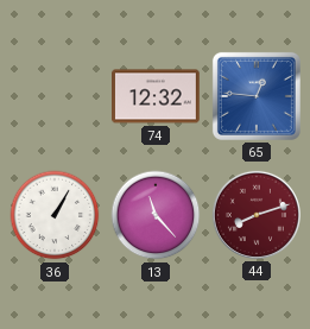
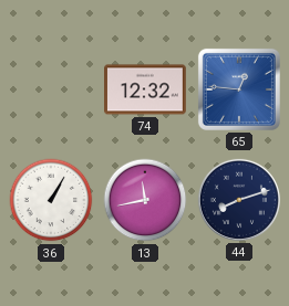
13: 11:23 -> 11:43 (145, 200)
44 dial: burgundy -> navy (239, 200)
